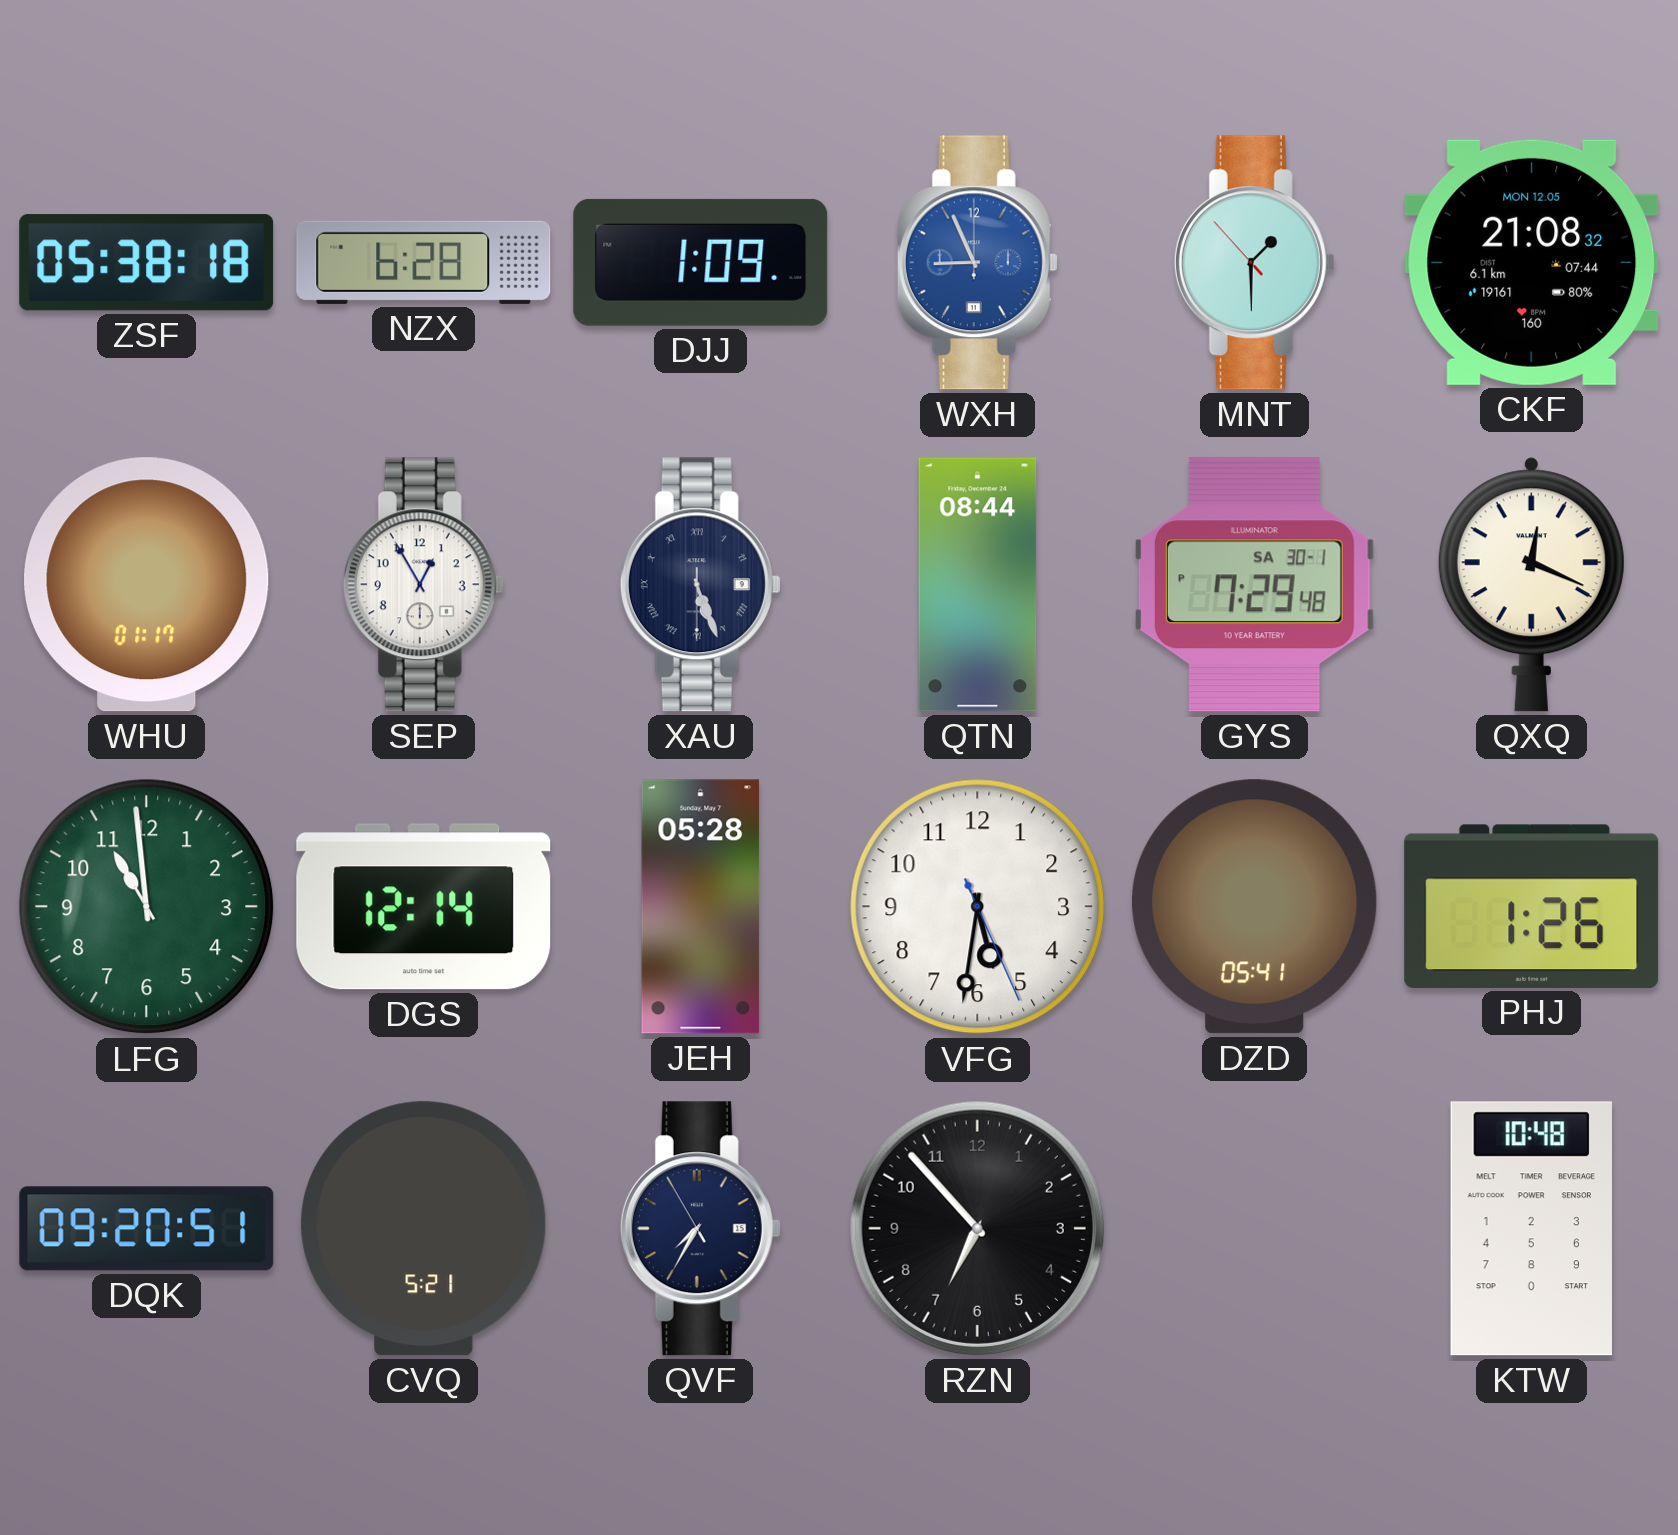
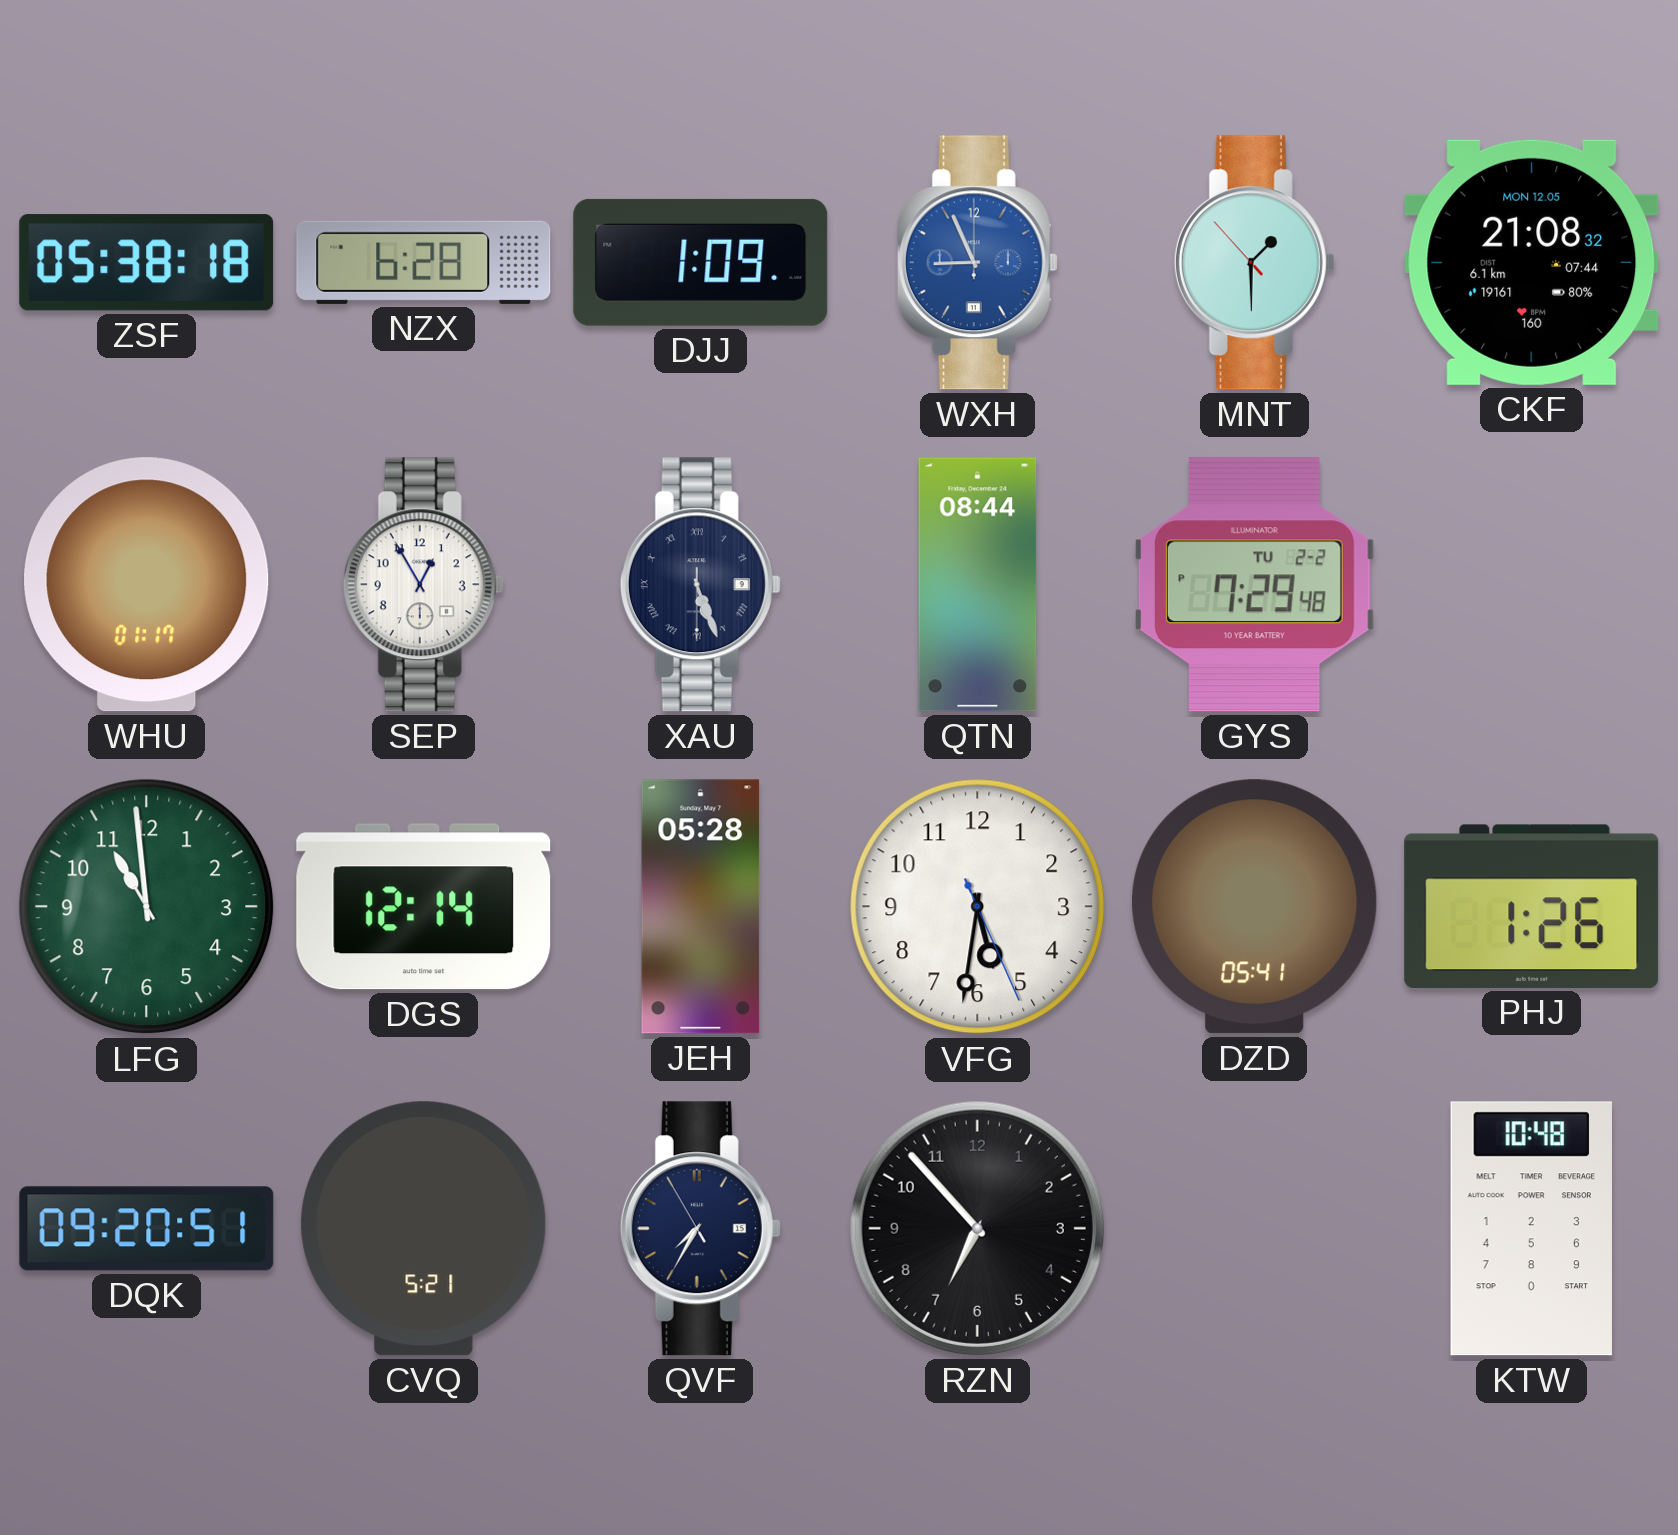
GYS date: SA 30-1 -> TU 2-2 (1254, 585)
QXQ: 12:19 -> none (1531, 585)
